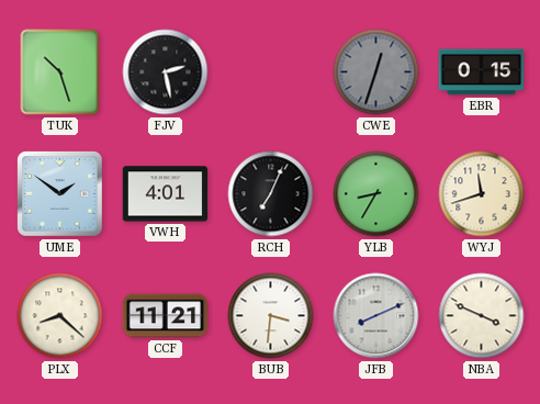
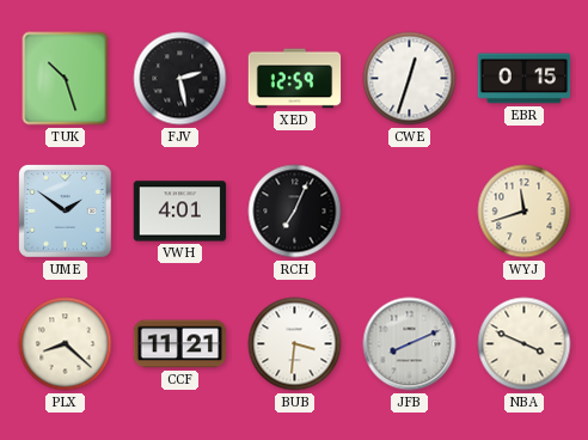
XED: none -> 12:59 (295, 79)
CWE dial: grey -> white (410, 79)
YLB: 8:35 -> none (376, 194)
